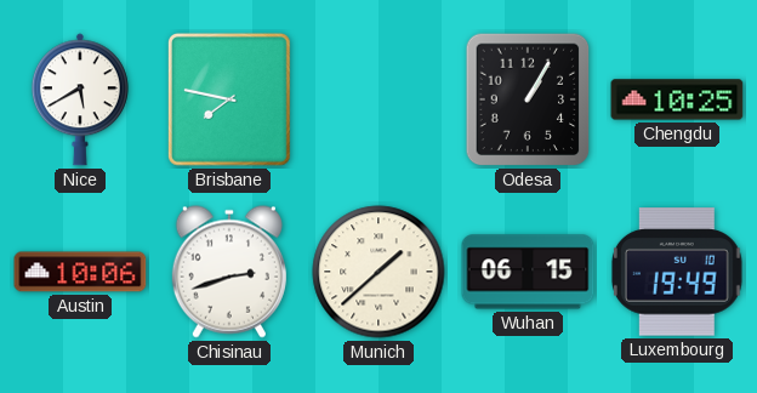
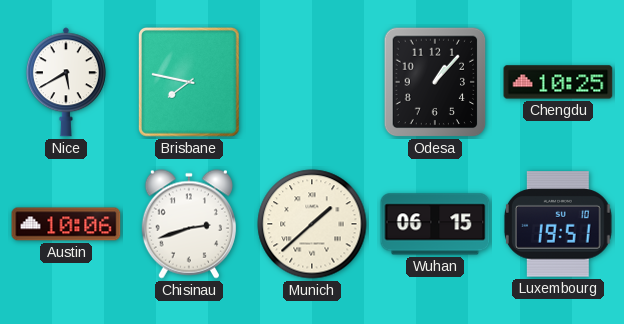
Odesa: 1:05 -> 1:07 (435, 82)
Luxembourg: 19:49 -> 19:51 (558, 224)
